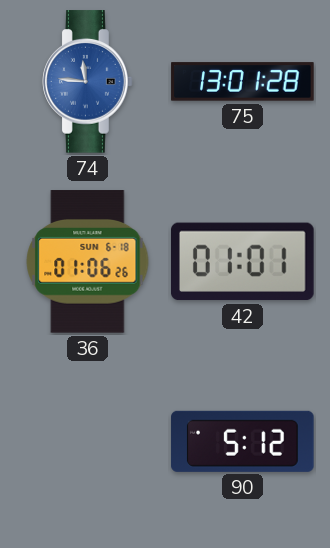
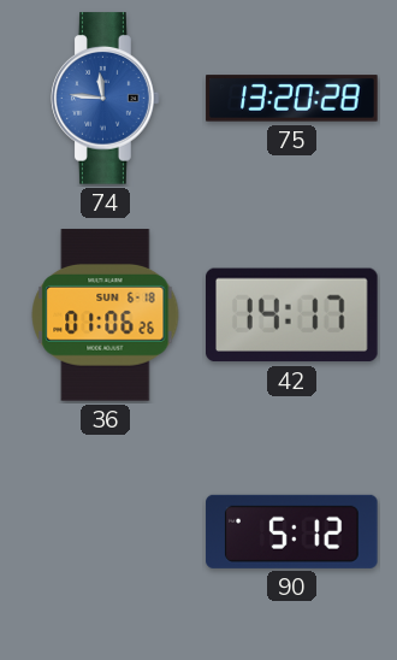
75: 13:01 -> 13:20 (292, 99)
42: 01:01 -> 14:17 (292, 316)
